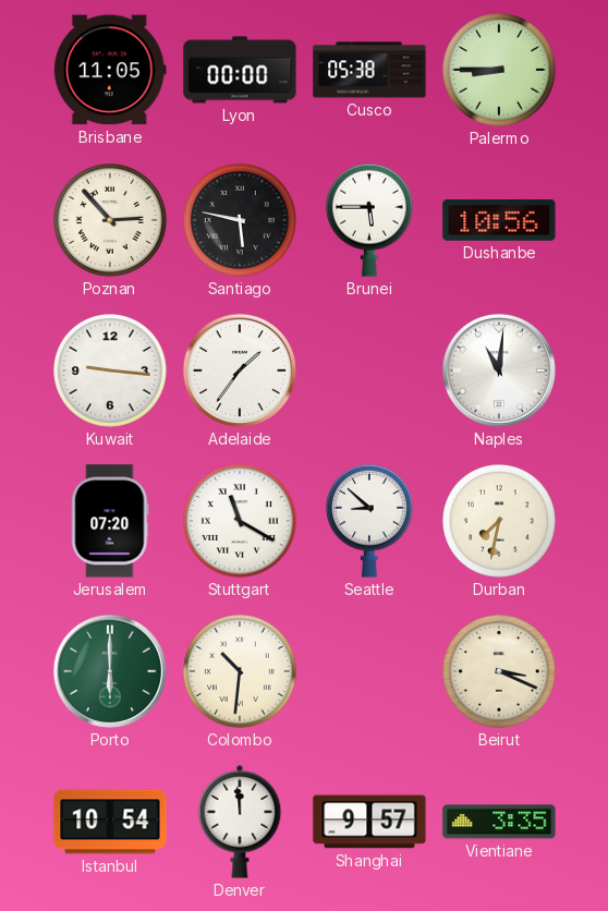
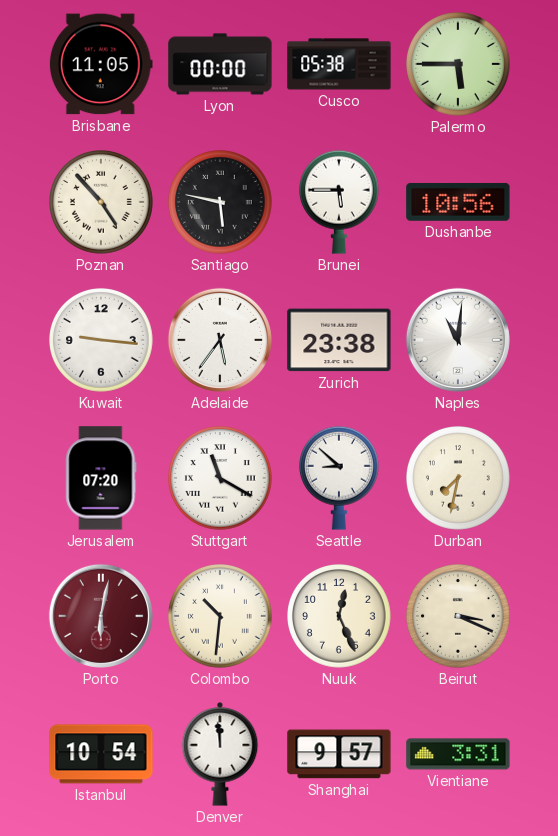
Palermo: 8:45 -> 5:45 (459, 65)
Poznan: 2:53 -> 4:53 (102, 203)
Adelaide: 1:36 -> 5:36 (220, 340)
Zurich: none -> 23:38 (339, 340)
Porto: 6:00 -> 6:02 (101, 616)
Porto dial: green -> burgundy (101, 616)
Nuuk: none -> 12:26 (340, 617)
Vientiane: 3:35 -> 3:31 (458, 754)
